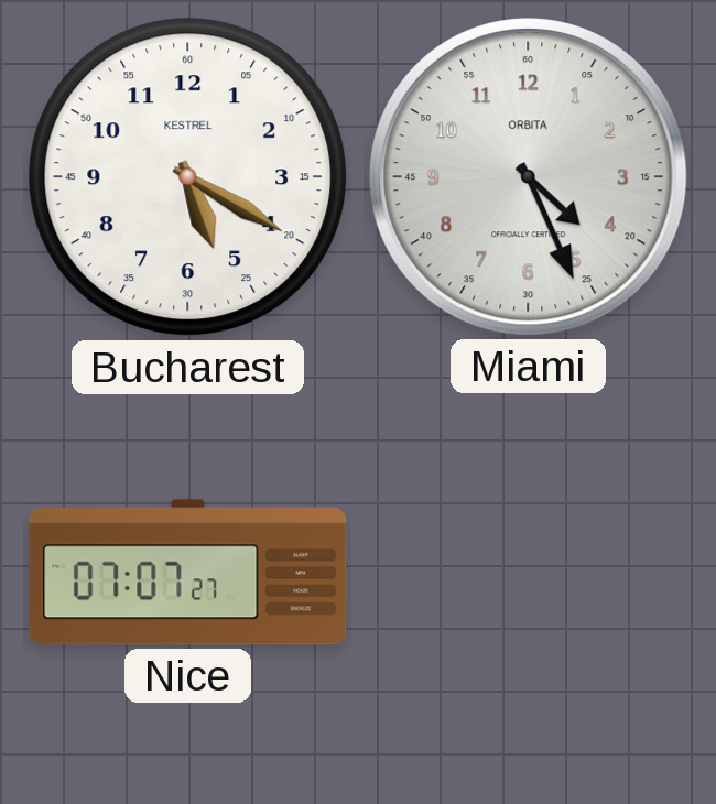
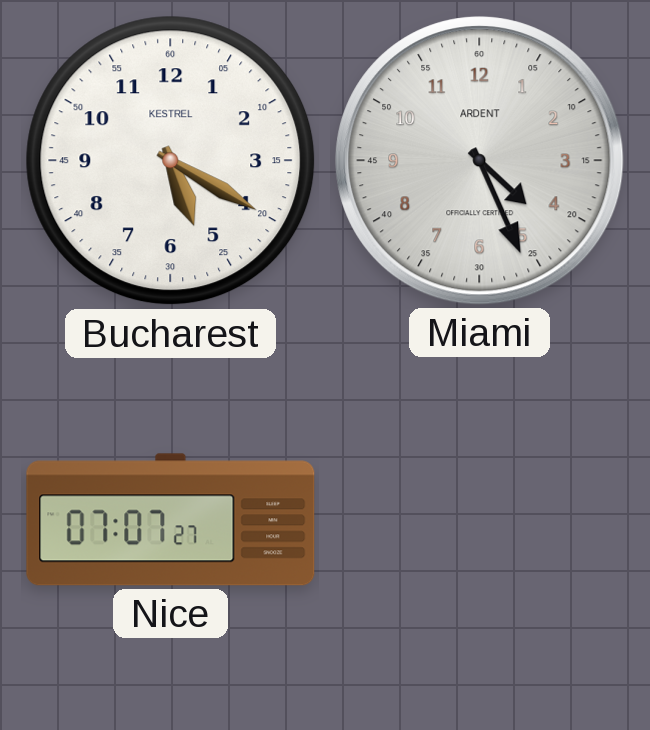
Miami brand: ORBITA -> ARDENT (480, 161)
